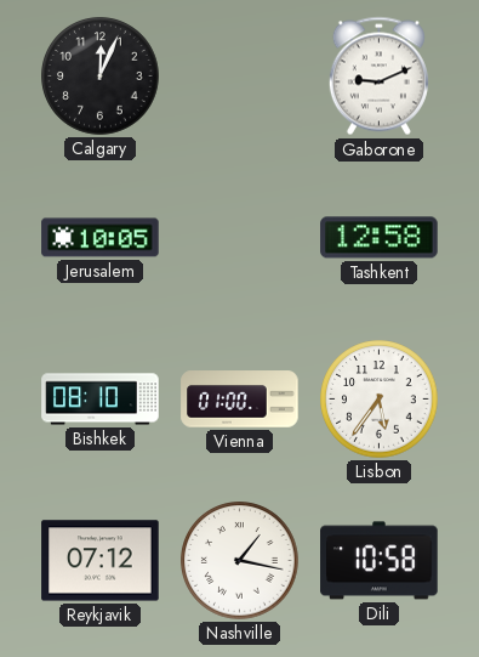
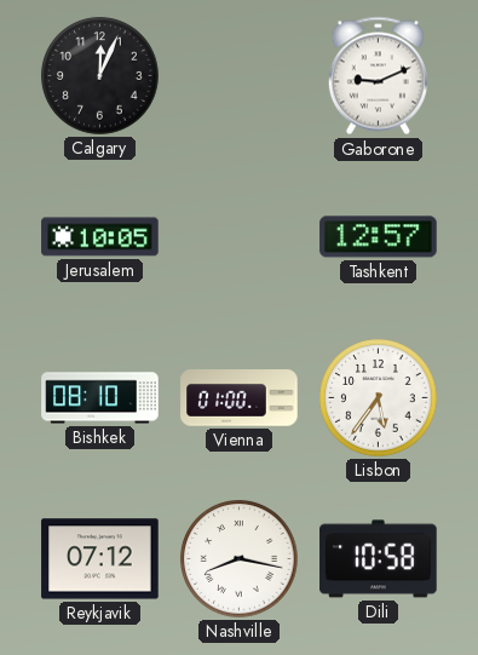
Tashkent: 12:58 -> 12:57 (379, 237)
Nashville: 1:17 -> 8:17 (240, 559)
